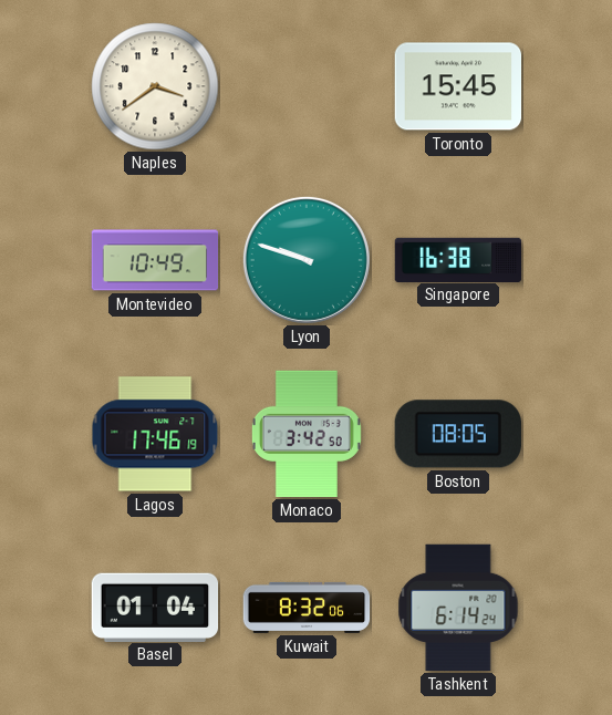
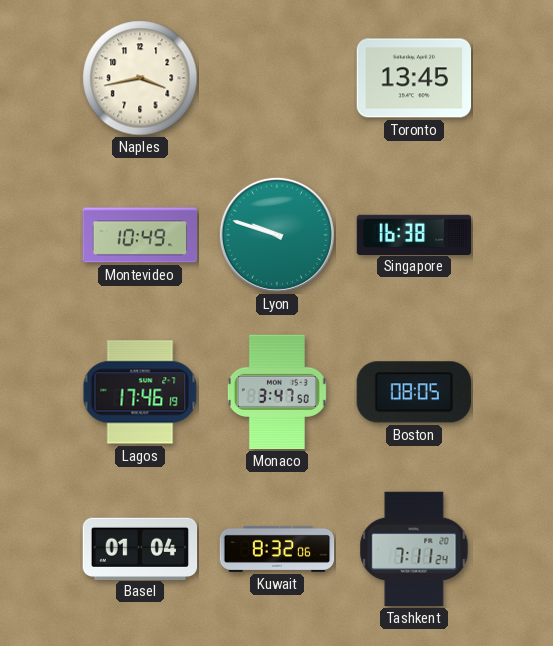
Naples: 3:39 -> 3:43 (140, 78)
Toronto: 15:45 -> 13:45 (414, 78)
Monaco: 3:42 -> 3:47 (277, 392)
Tashkent: 6:14 -> 7:11 (414, 549)
